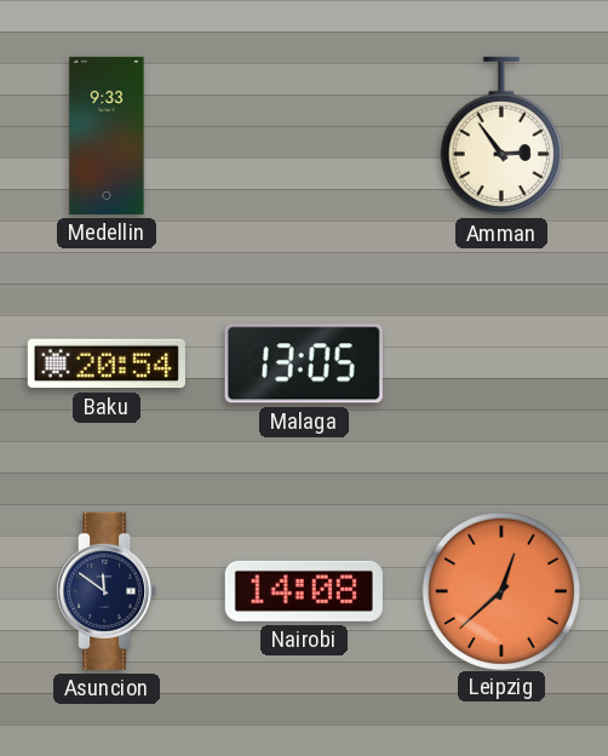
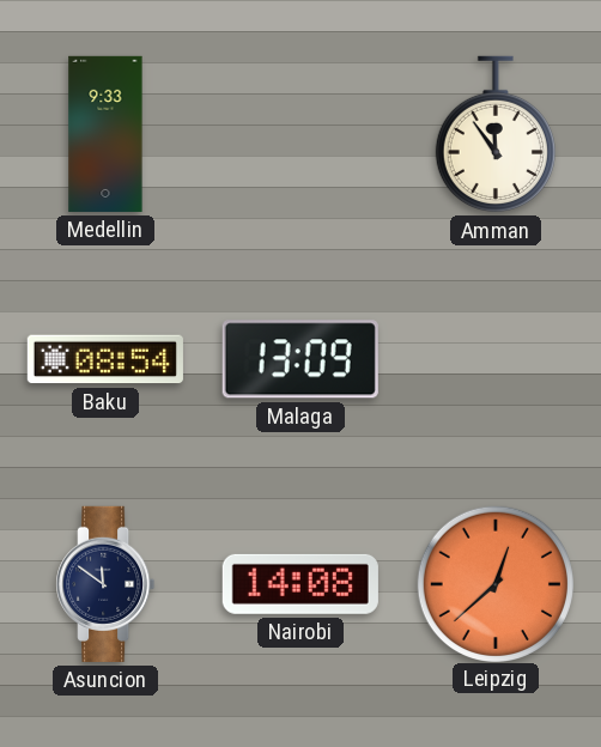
Amman: 2:54 -> 11:54 (496, 134)
Baku: 20:54 -> 08:54 (105, 359)
Malaga: 13:05 -> 13:09 (300, 359)
